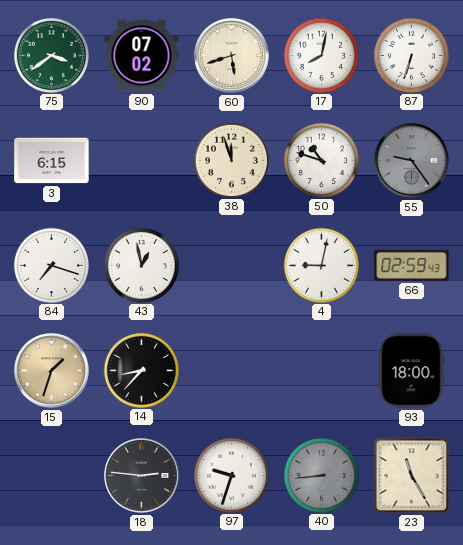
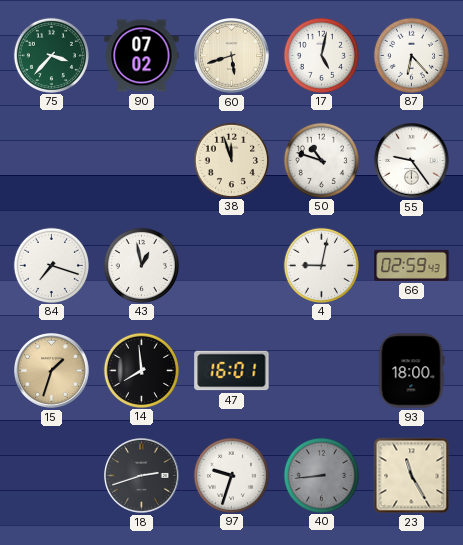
75: 3:39 -> 3:37 (51, 55)
17: 8:02 -> 5:02 (321, 55)
87: 6:33 -> 6:23 (411, 55)
3: 6:15 -> none (52, 161)
55 dial: grey -> white (412, 161)
14: 8:37 -> 7:59 (141, 370)
47: none -> 16:01 (232, 371)
18: 2:46 -> 2:42 (142, 476)
